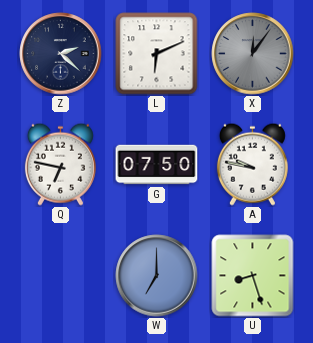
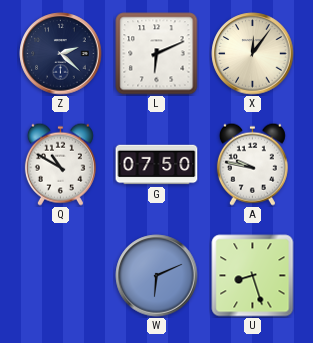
X dial: grey -> cream (253, 54)
Q: 6:47 -> 10:50 (60, 164)
W: 7:00 -> 6:11 (157, 276)
